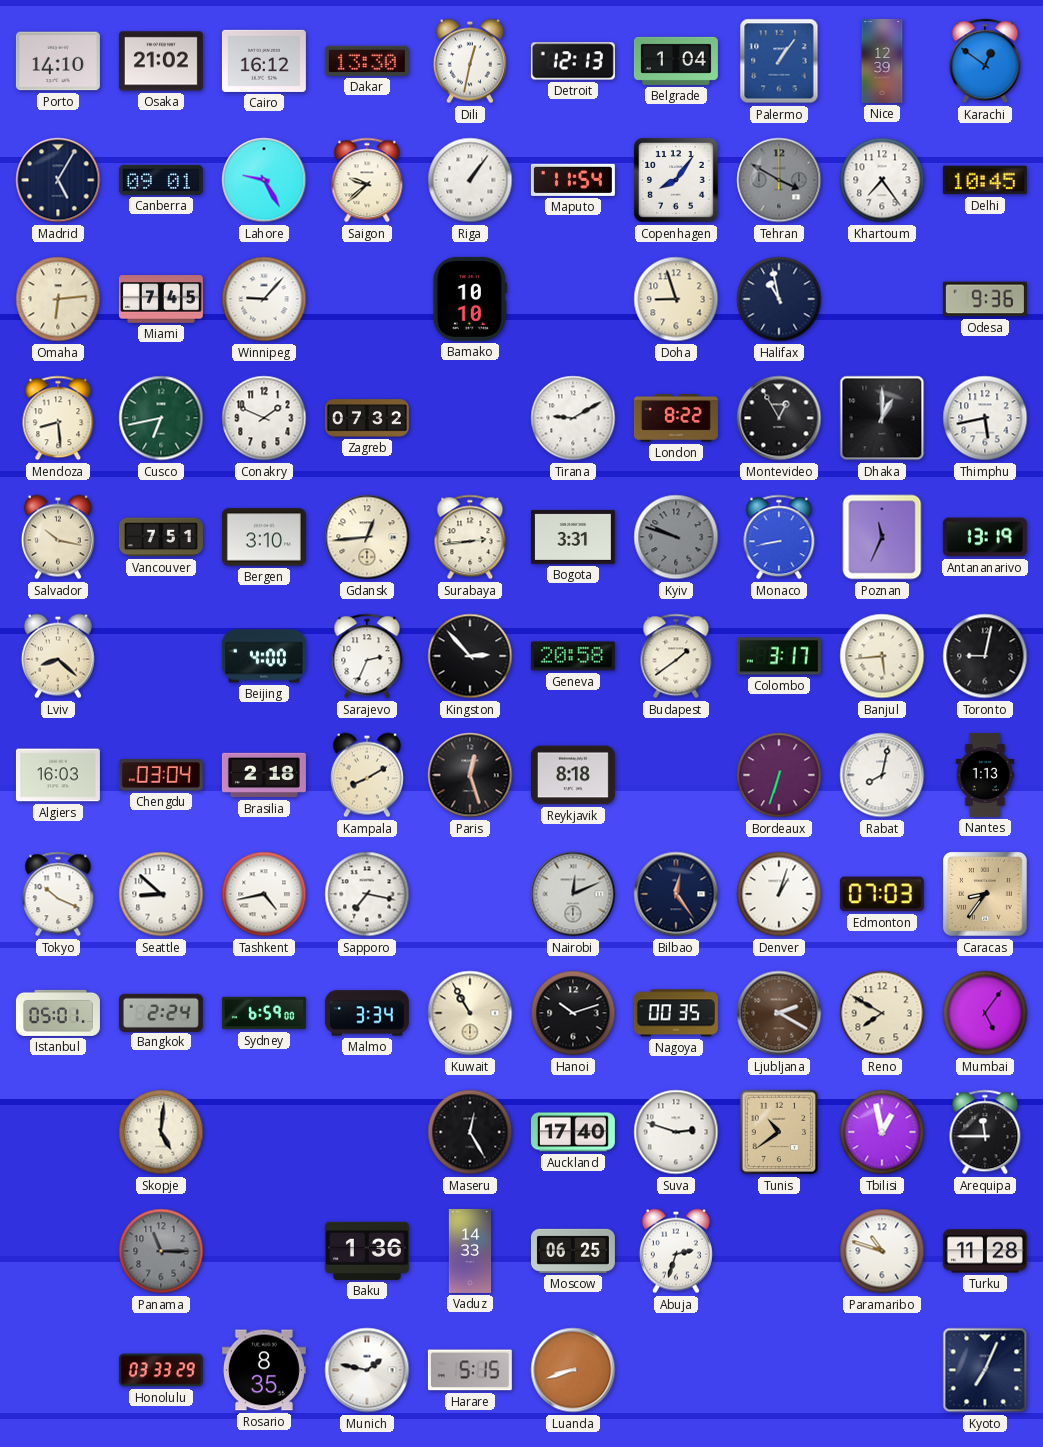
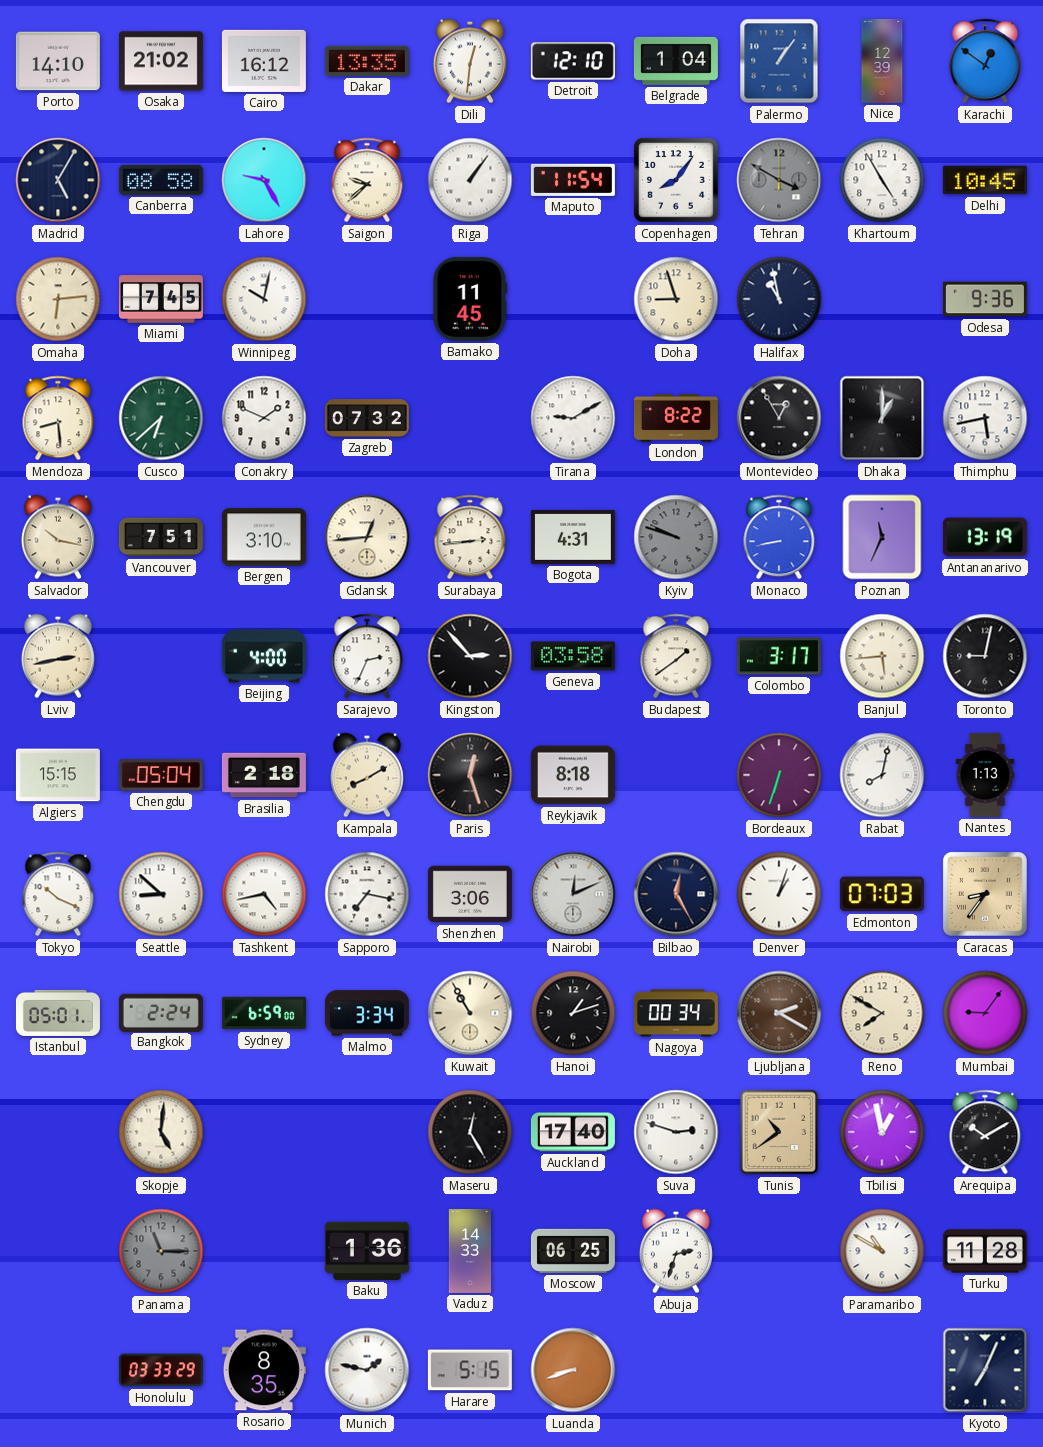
Dakar: 13:30 -> 13:35 (367, 61)
Dili: 12:32 -> 12:31 (470, 61)
Detroit: 12:13 -> 12:10 (573, 61)
Canberra: 09:01 -> 08:58 (161, 180)
Khartoum: 7:24 -> 4:55 (882, 180)
Winnipeg: 9:07 -> 10:02 (264, 299)
Bamako: 10:10 -> 11:45 (470, 299)
Cusco: 6:43 -> 6:38 (161, 418)
Bogota: 3:31 -> 4:31 (573, 537)
Lviv: 8:22 -> 2:43 (58, 656)
Geneva: 20:58 -> 03:58 (573, 656)
Algiers: 16:03 -> 15:15 (58, 775)
Chengdu: 03:04 -> 05:04 (161, 775)
Shenzhen: none -> 3:06 (470, 894)
Bilbao: 12:24 -> 12:25 (676, 894)
Hanoi: 10:12 -> 1:12 (573, 1013)
Nagoya: 00:35 -> 00:34 (676, 1013)
Mumbai: 5:06 -> 9:06 (985, 1013)
Arequipa: 11:45 -> 10:10 (985, 1132)
Paramaribo: 10:48 -> 10:50 (882, 1251)
